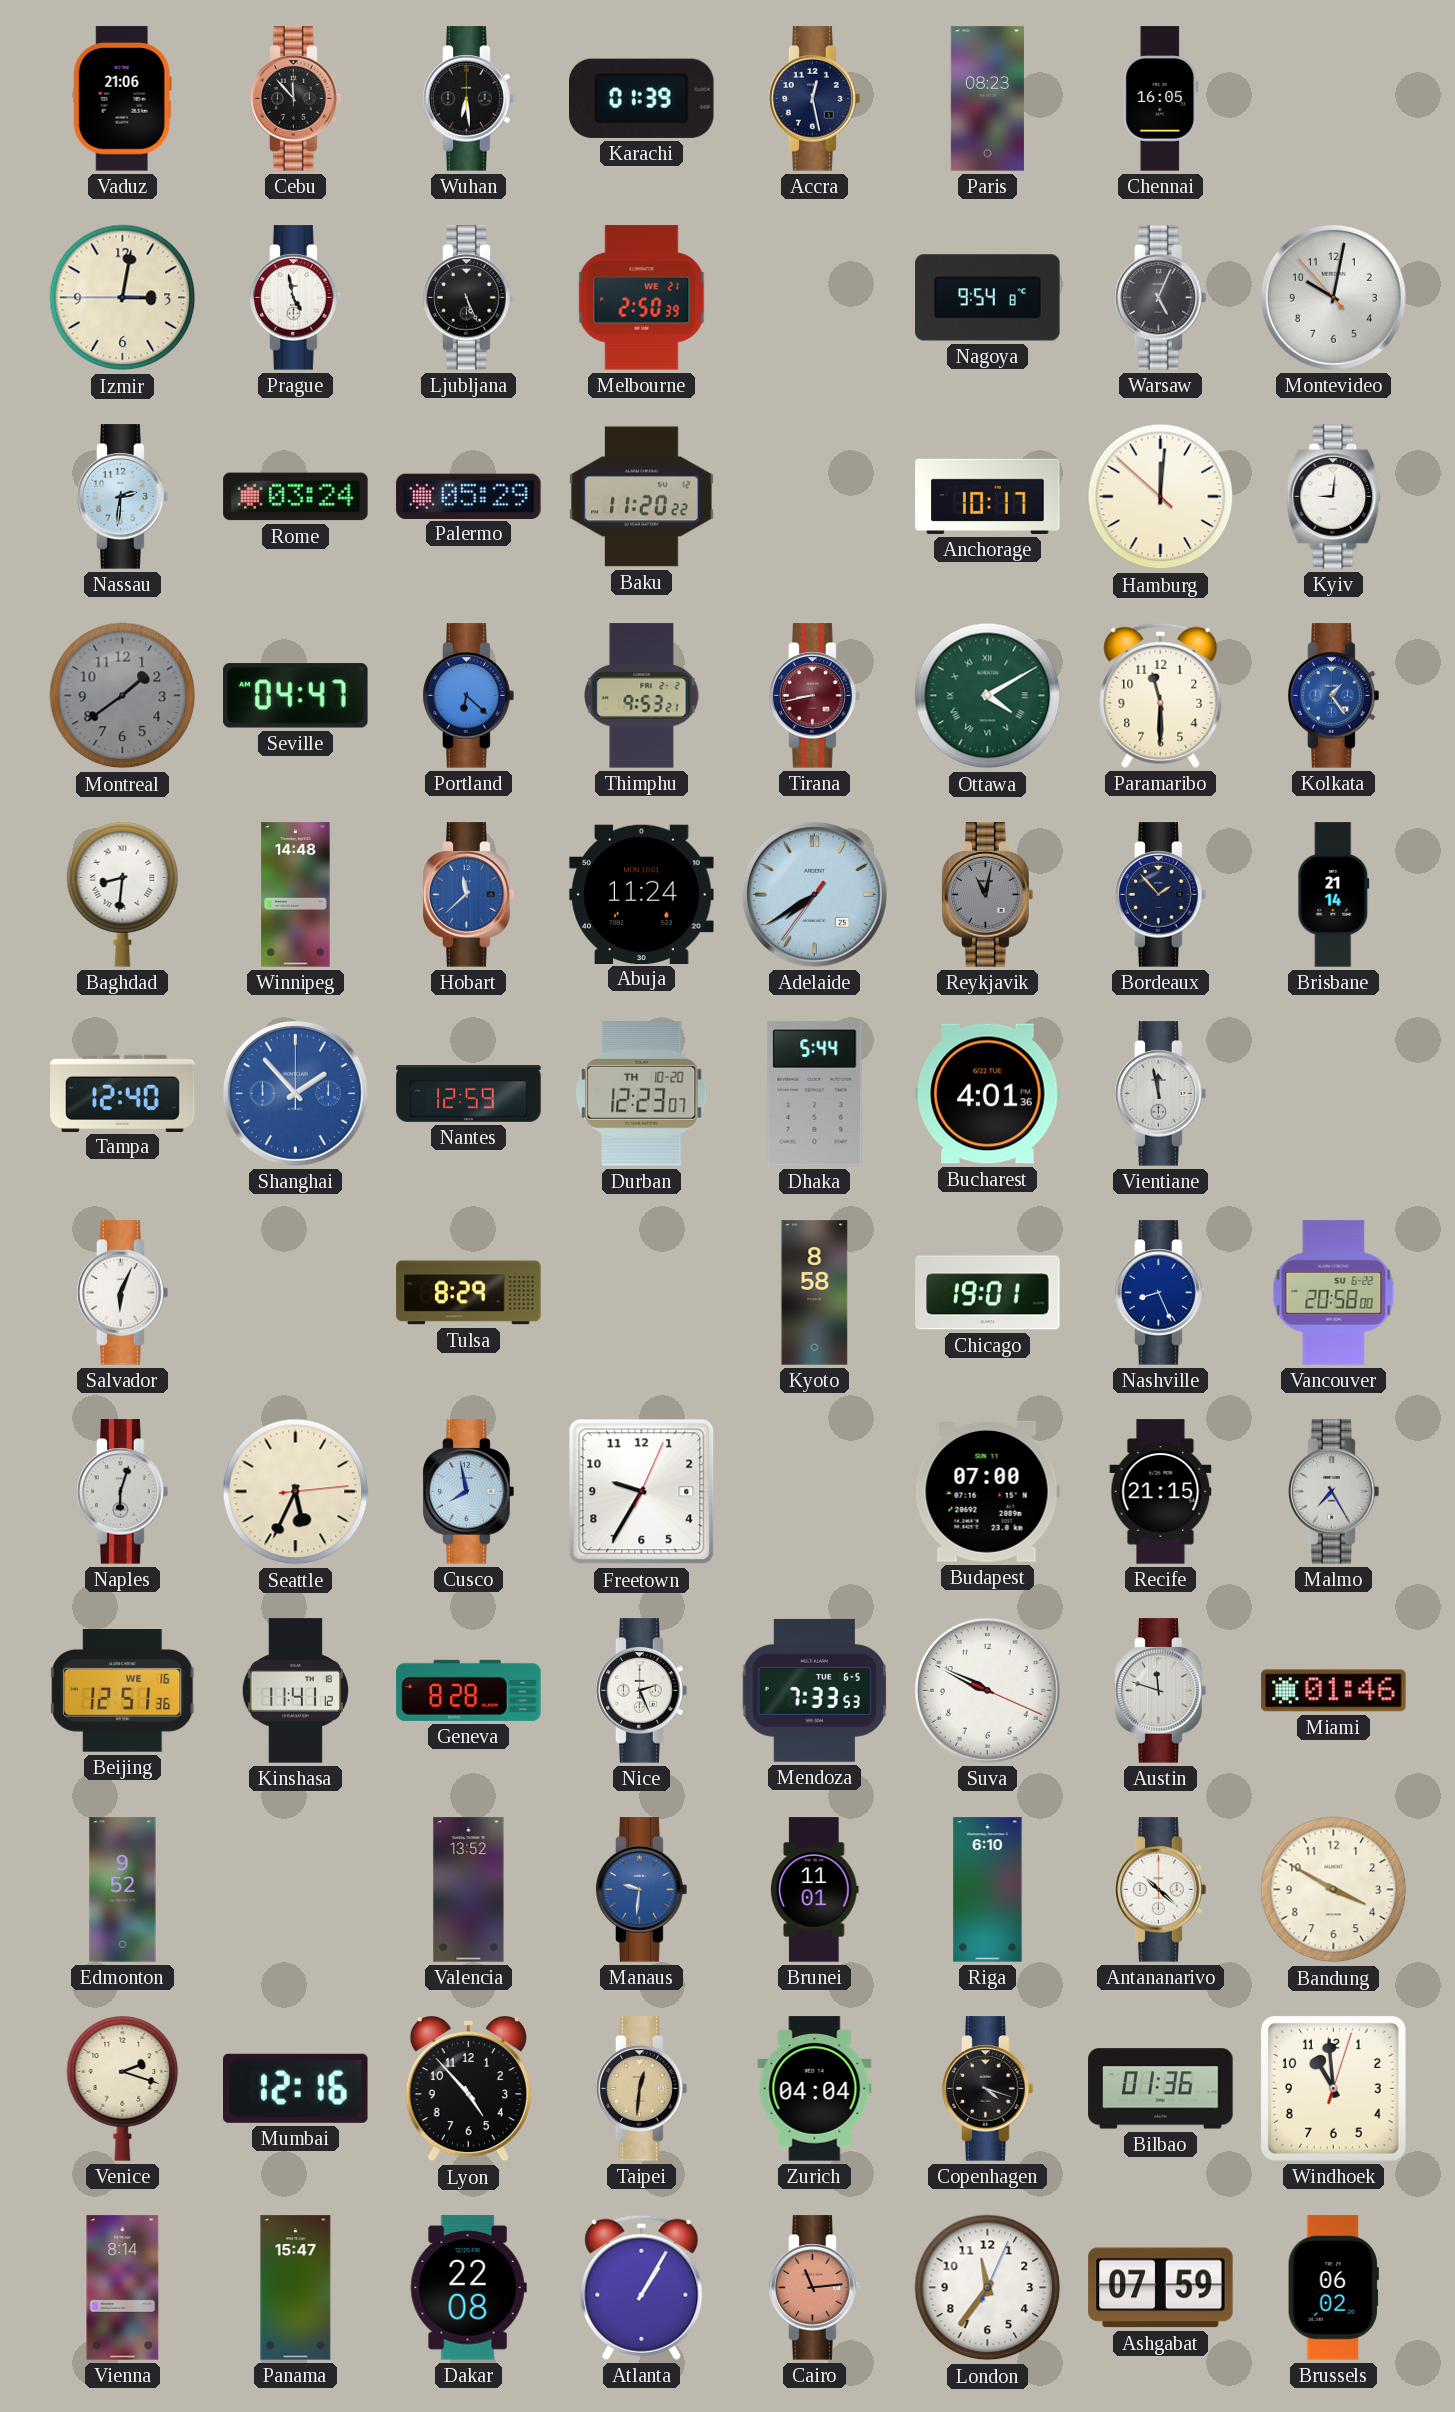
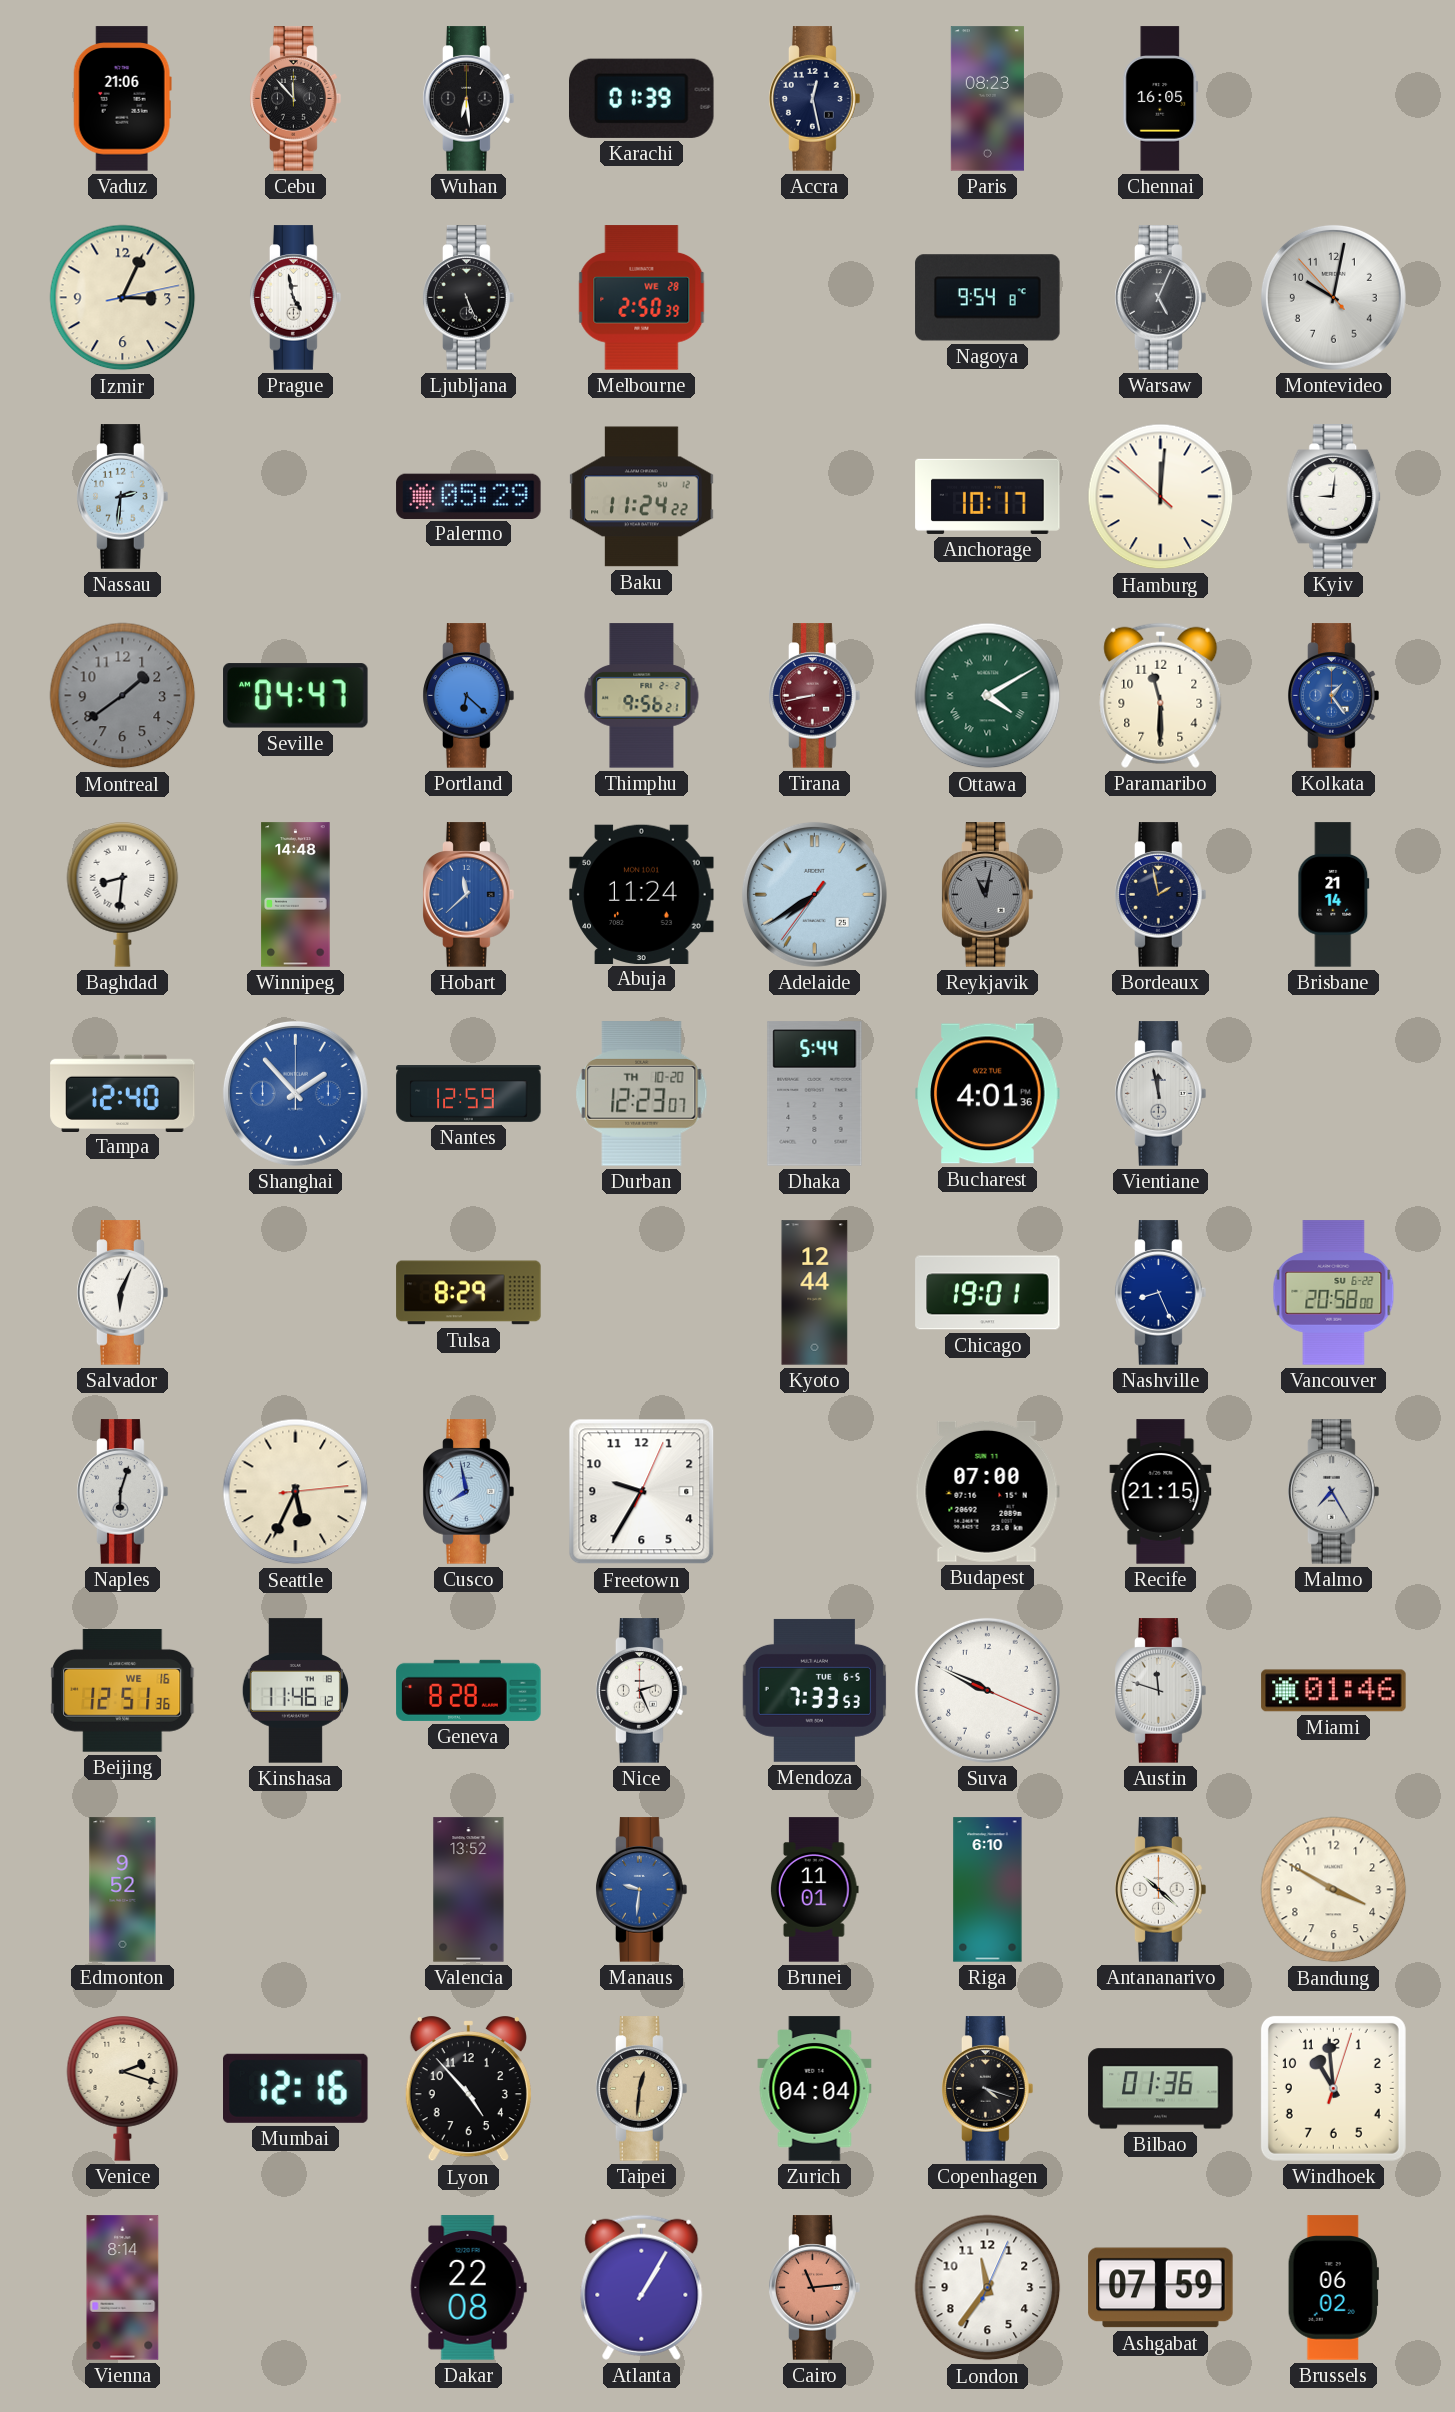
Izmir: 3:01 -> 3:04 (123, 298)
Melbourne date: WE 21 -> WE 28 (642, 298)
Rome: 03:24 -> none (296, 497)
Baku: 11:20 -> 11:24 (642, 497)
Thimphu: 9:53 -> 9:56 (642, 696)
Bordeaux: 1:53 -> 1:58 (1161, 895)
Kyoto: 8:58 -> 12:44 (815, 1293)
Kinshasa: 11:41 -> 11:46 (295, 1691)
Panama: 15:47 -> none (296, 2288)
